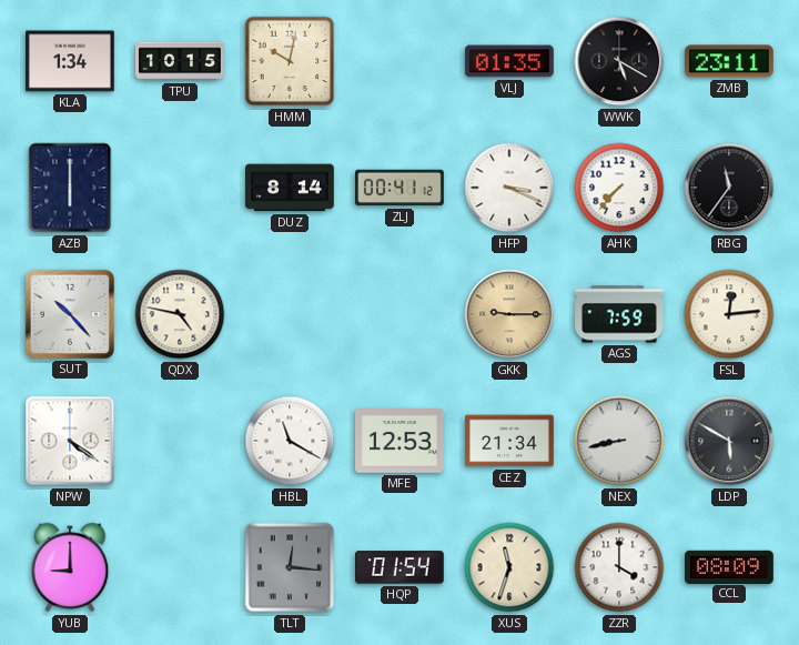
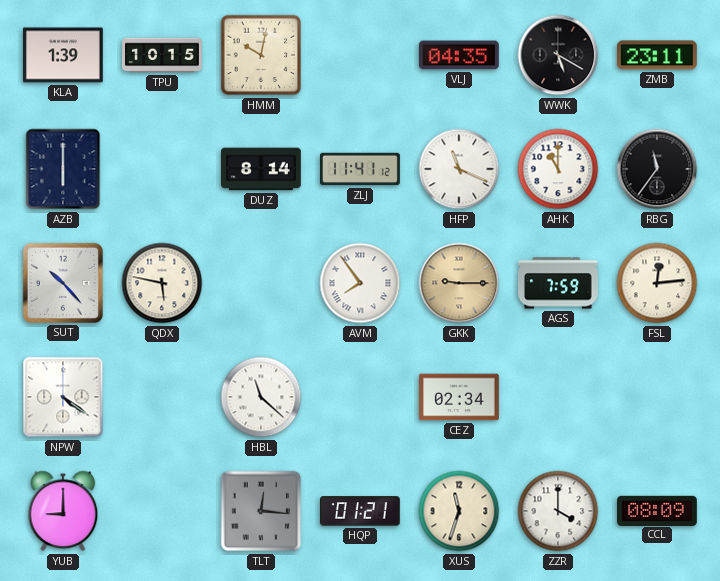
KLA: 1:34 -> 1:39 (64, 55)
VLJ: 01:35 -> 04:35 (459, 55)
ZLJ: 00:41 -> 11:41 (361, 169)
HFP: 3:19 -> 11:19 (459, 169)
AHK: 7:37 -> 11:00 (558, 169)
QDX: 4:47 -> 5:47 (162, 283)
AVM: none -> 7:54 (360, 283)
HBL: 11:20 -> 11:22 (261, 397)
MFE: 12:53 -> none (401, 441)
CEZ: 21:34 -> 02:34 (460, 397)
NEX: 8:43 -> none (619, 441)
LDP: 5:50 -> none (729, 441)
HQP: 01:54 -> 01:21 (361, 511)
